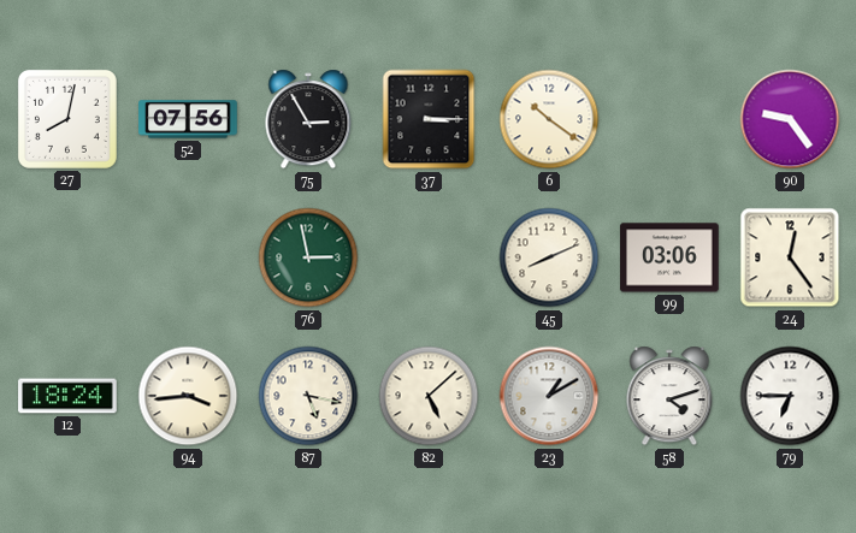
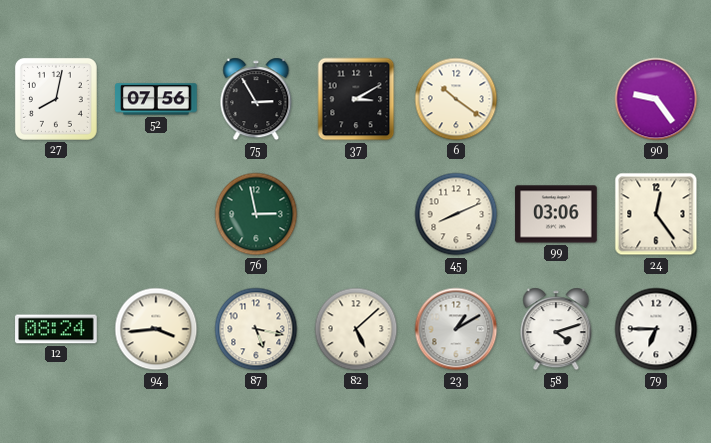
37: 3:15 -> 3:10 (356, 99)
12: 18:24 -> 08:24 (56, 329)
